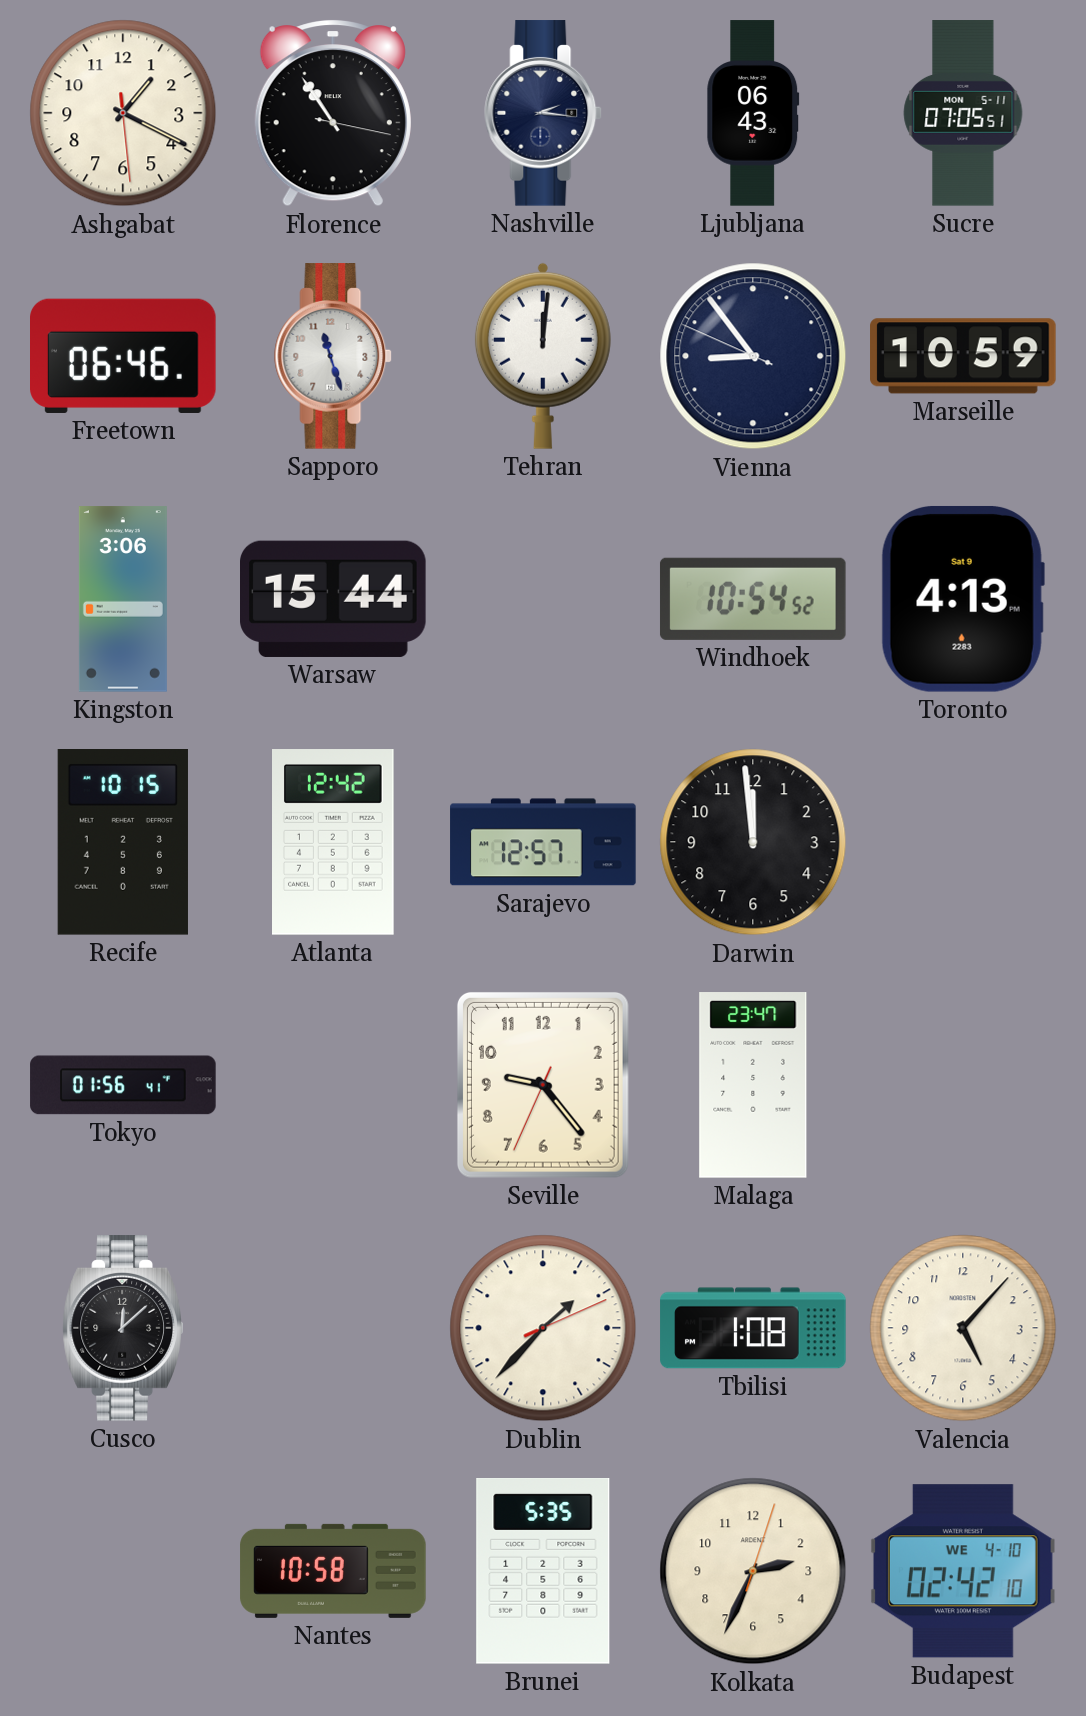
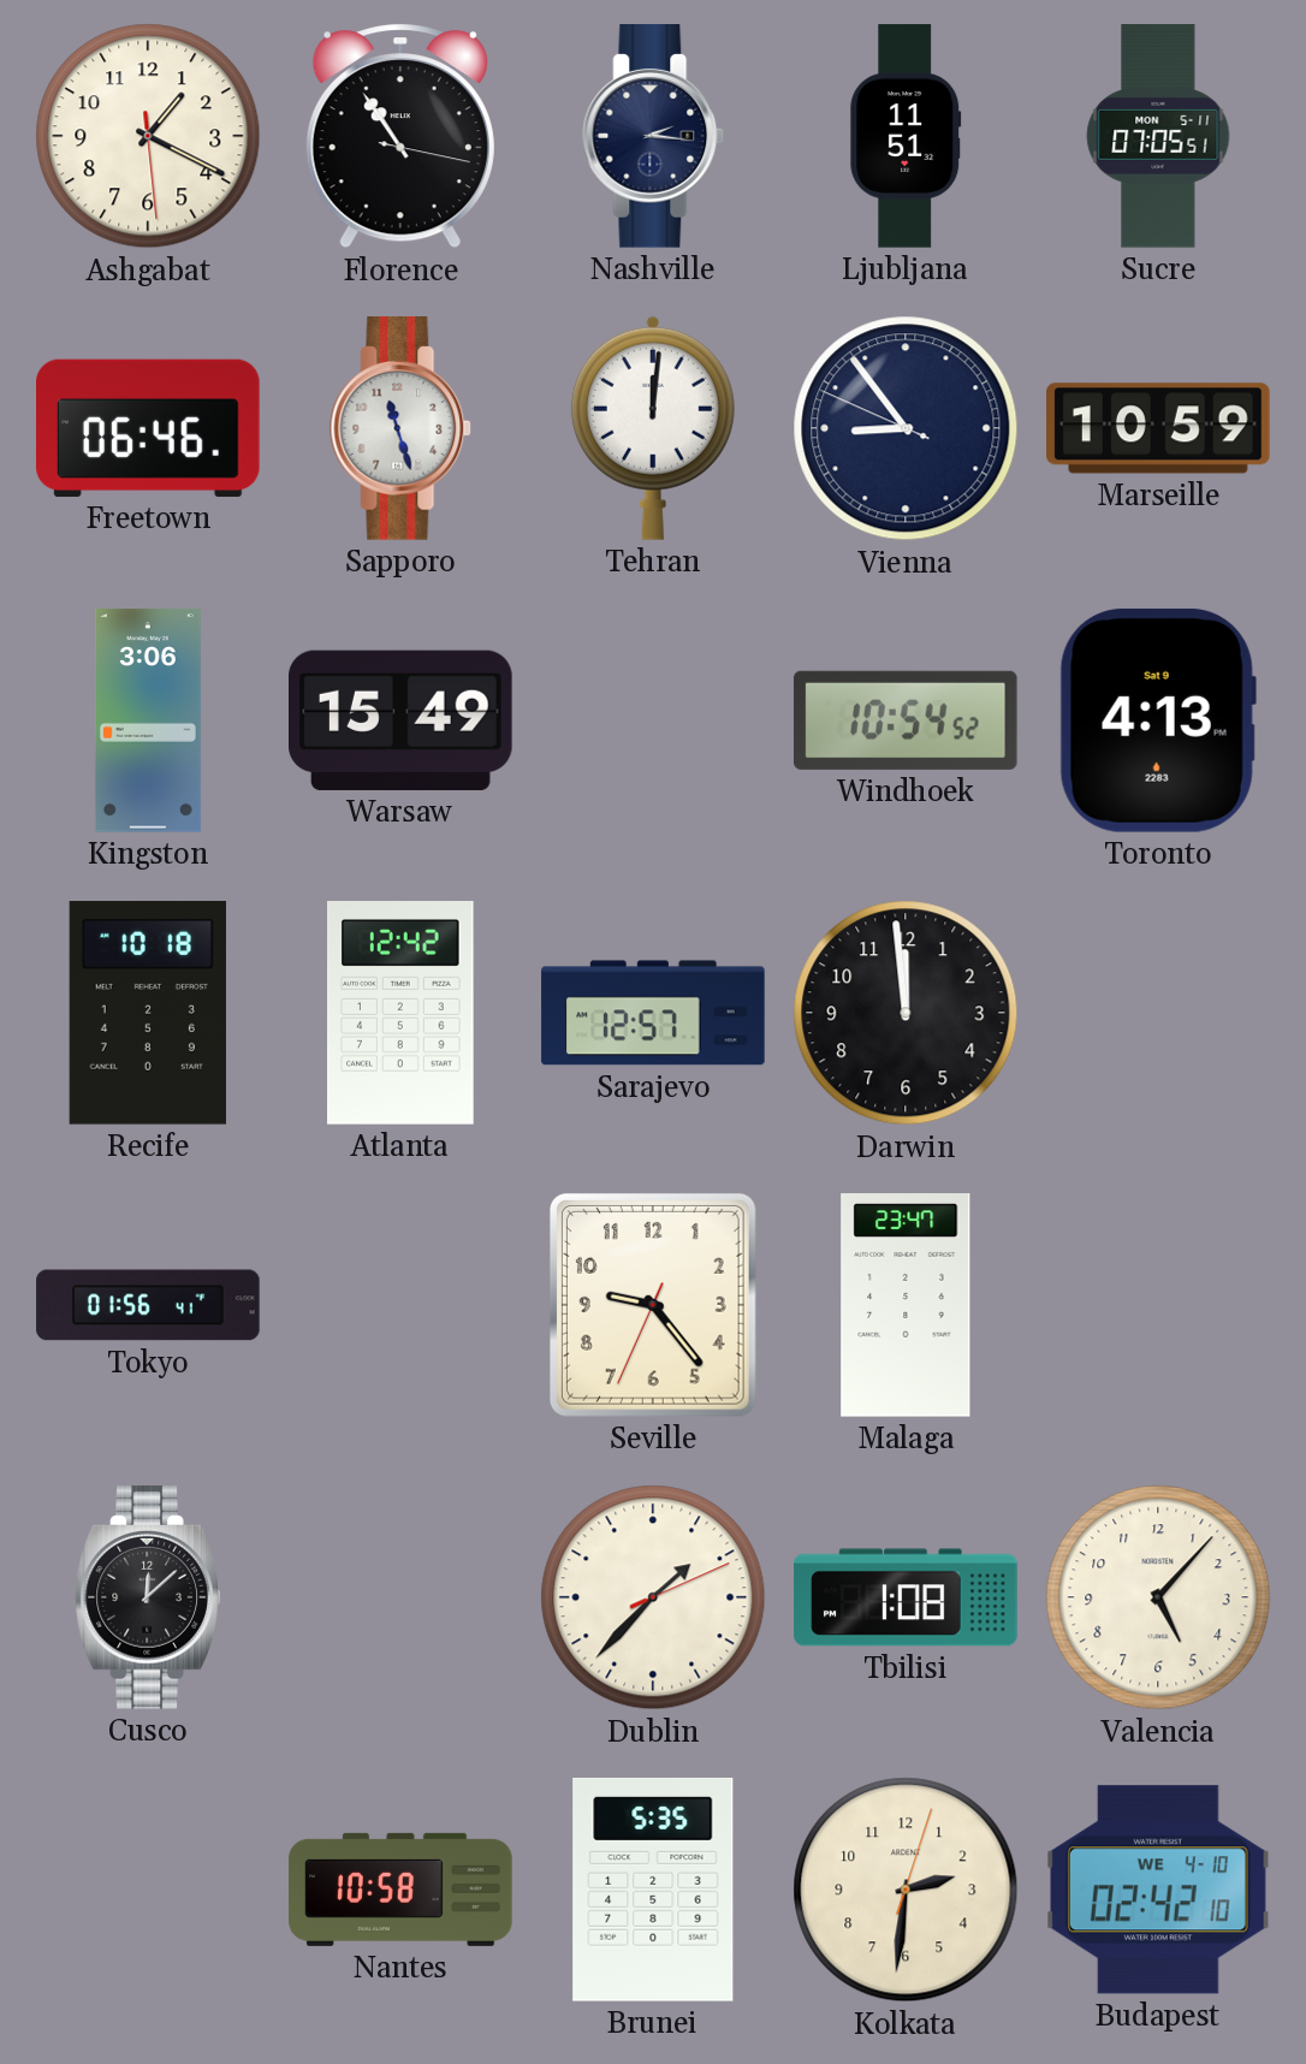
Ljubljana: 06:43 -> 11:51 (906, 136)
Warsaw: 15:44 -> 15:49 (402, 720)
Recife: 10:15 -> 10:18 (148, 1014)
Kolkata: 2:34 -> 2:31 (906, 1890)
